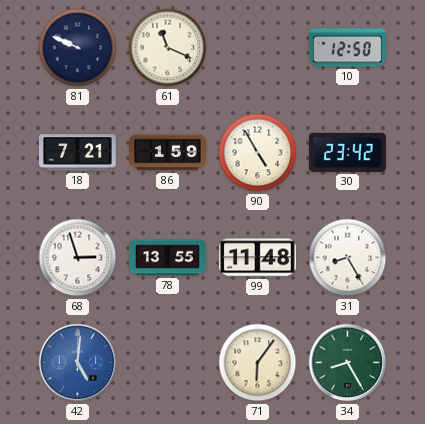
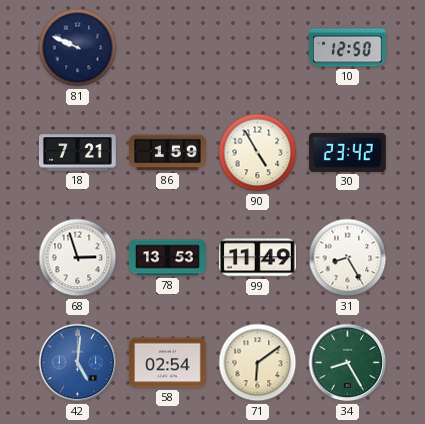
61: 11:19 -> none (168, 48)
78: 13:55 -> 13:53 (168, 258)
99: 11:48 -> 11:49 (258, 258)
58: none -> 02:54 (168, 363)
71: 6:06 -> 6:09 (258, 363)
